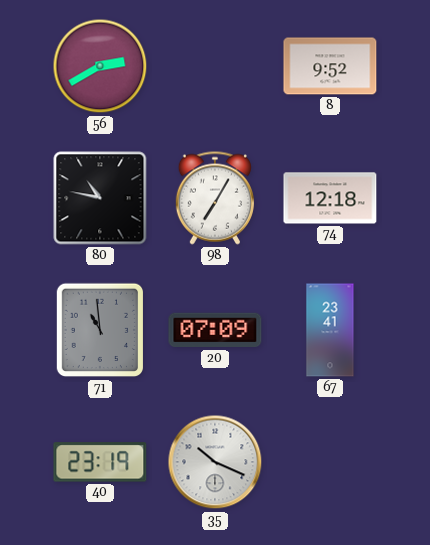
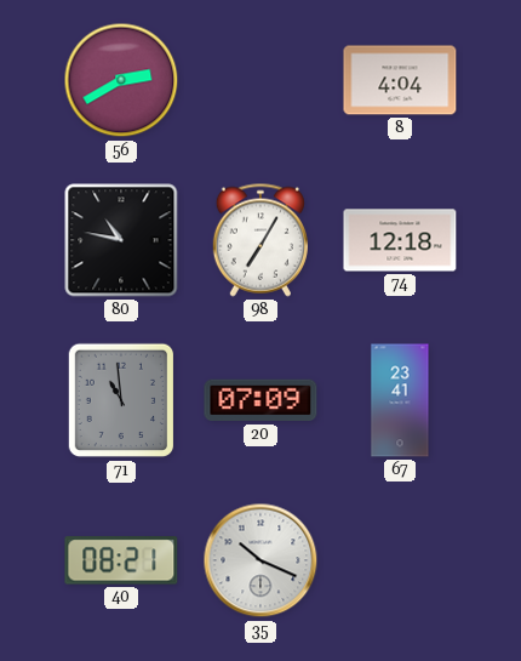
8: 9:52 -> 4:04 (400, 80)
40: 23:19 -> 08:21 (121, 560)
